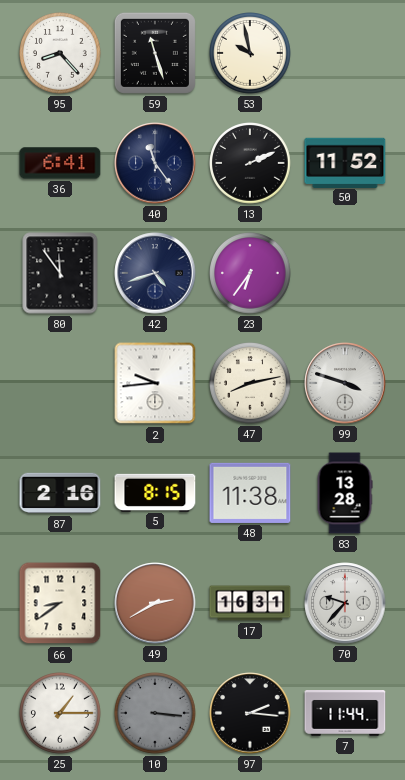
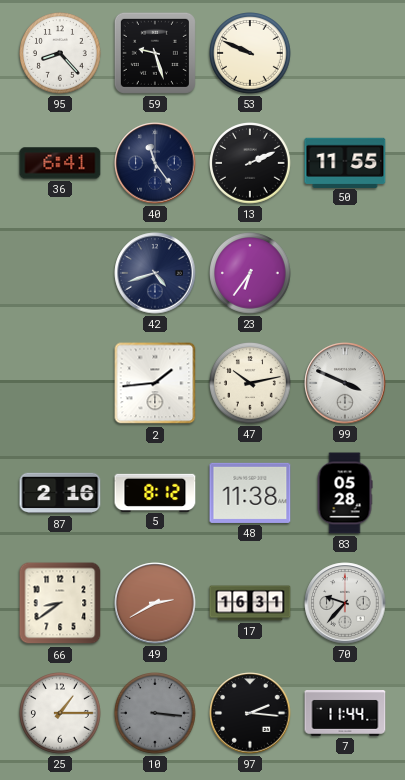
59: 11:27 -> 9:27 (155, 53)
53: 9:58 -> 9:49 (251, 54)
50: 11:52 -> 11:55 (345, 162)
80: 11:54 -> none (60, 273)
2: 9:44 -> 1:44 (155, 383)
47: 8:13 -> 10:13 (251, 384)
99: 3:48 -> 3:49 (345, 383)
5: 8:15 -> 8:12 (155, 492)
83: 13:28 -> 05:28 (345, 493)
